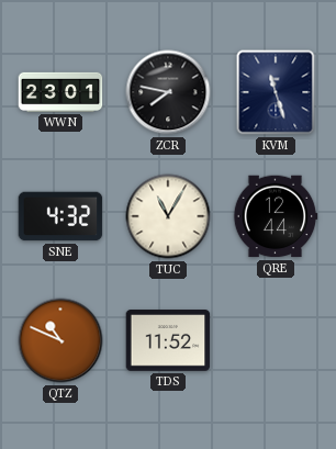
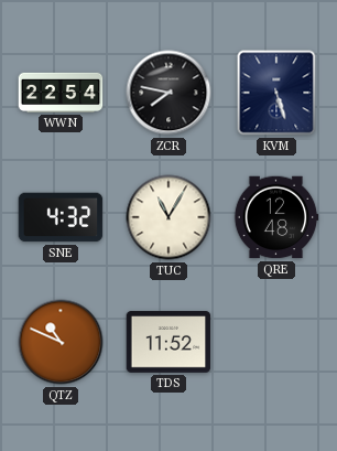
WWN: 23:01 -> 22:54 (61, 93)
KVM: 11:27 -> 5:27 (276, 93)
QRE: 12:44 -> 12:48 (276, 217)
